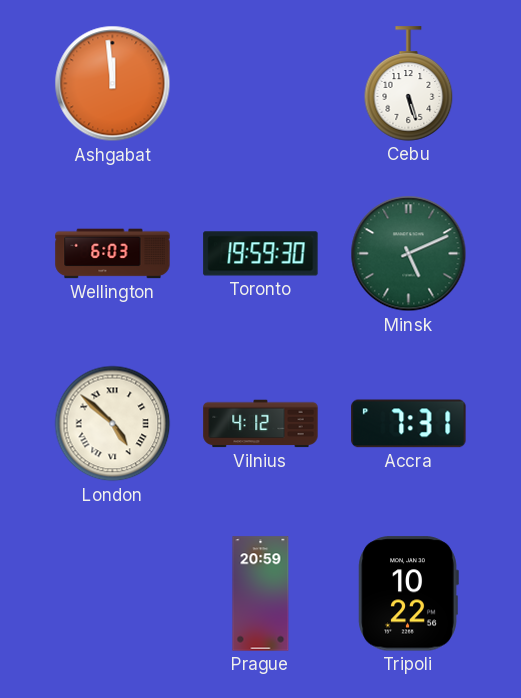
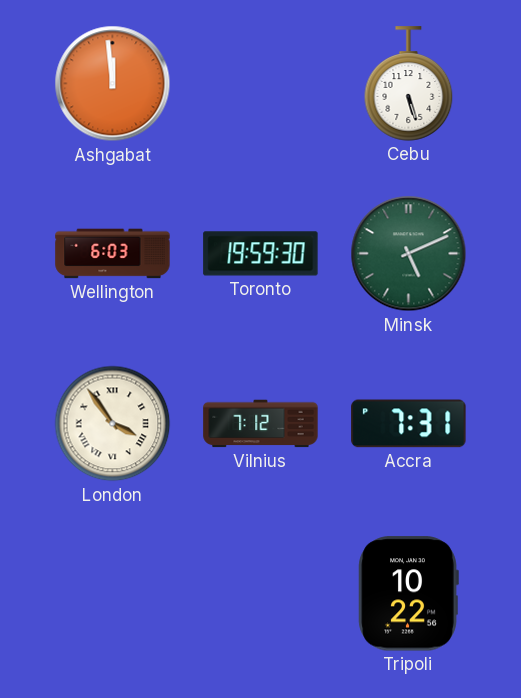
London: 4:52 -> 3:54 (113, 424)
Vilnius: 4:12 -> 7:12 (261, 424)
Prague: 20:59 -> none (261, 594)
